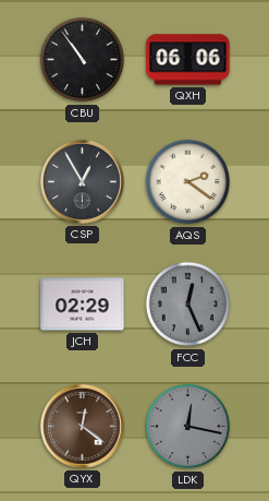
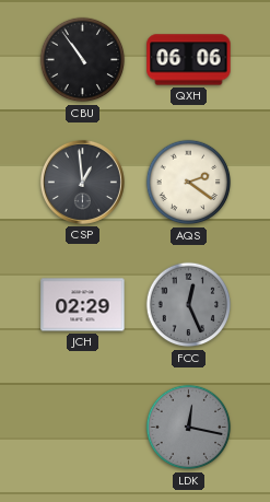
CSP: 12:55 -> 12:59 (82, 182)
QYX: 12:21 -> none (82, 426)
